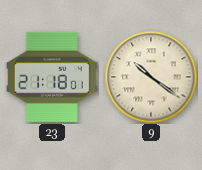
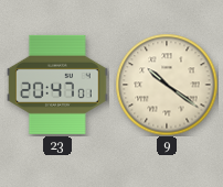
23: 21:18 -> 20:47 (59, 85)
